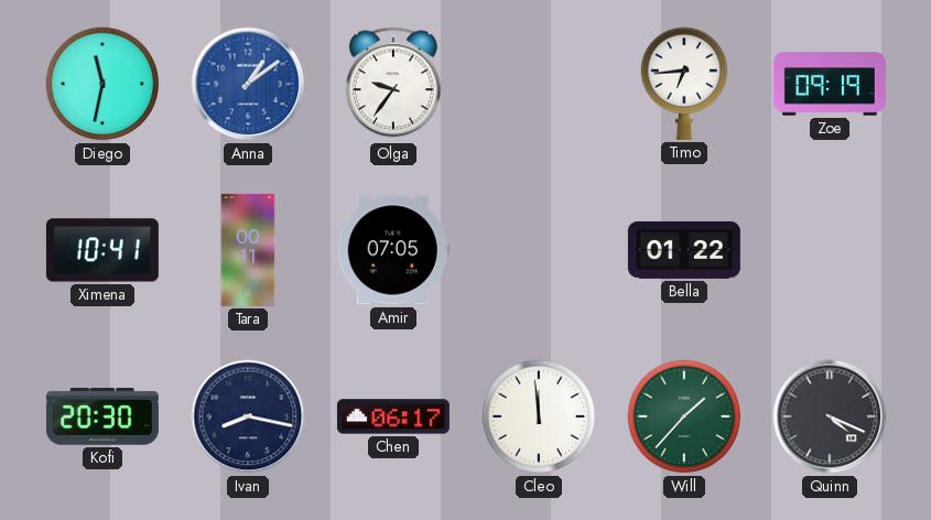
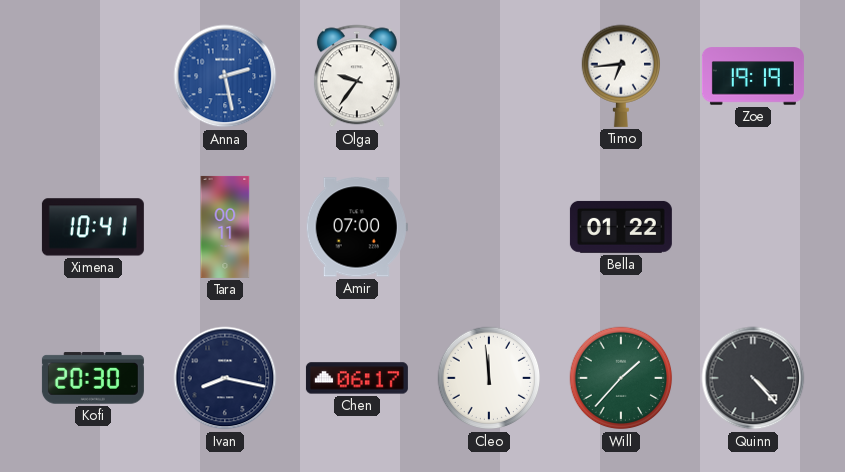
Diego: 11:32 -> none (102, 84)
Anna: 1:09 -> 2:28 (225, 76)
Zoe: 09:19 -> 19:19 (753, 76)
Amir: 07:05 -> 07:00 (357, 227)
Quinn: 4:19 -> 4:23 (753, 378)
